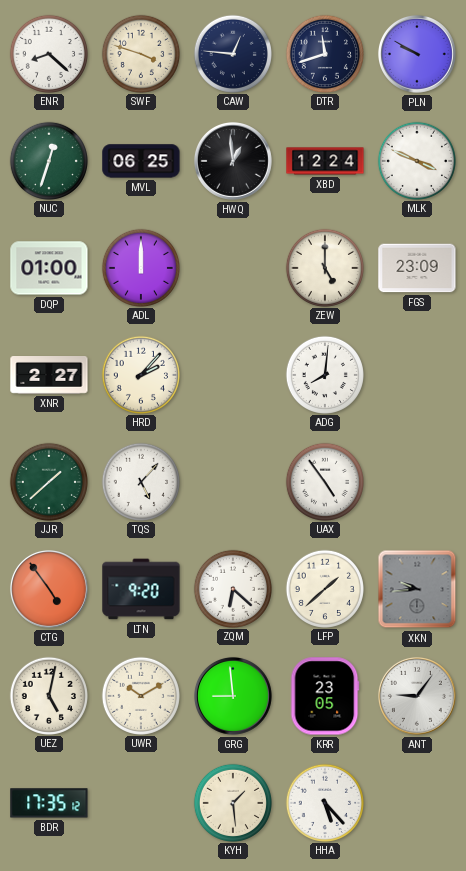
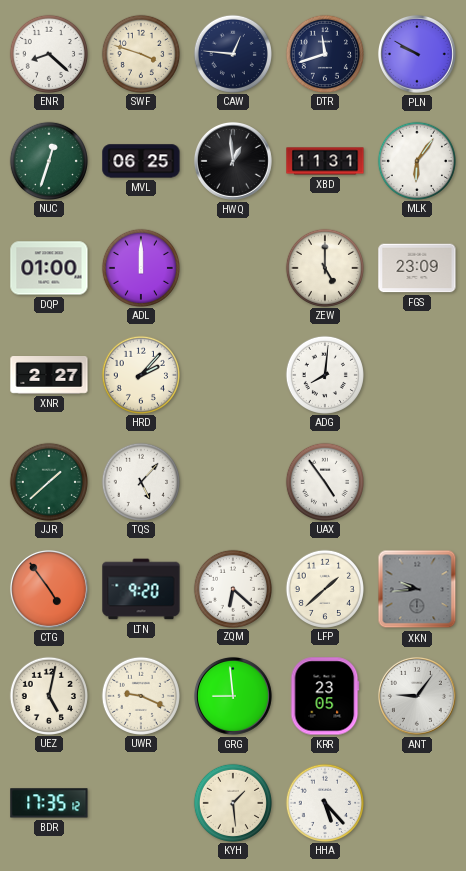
XBD: 12:24 -> 11:31 (325, 161)
MLK: 3:49 -> 6:06 (416, 160)
UWR: 10:10 -> 9:19 (140, 695)
